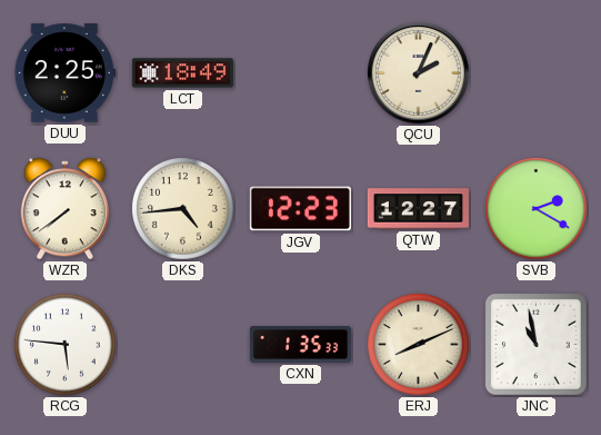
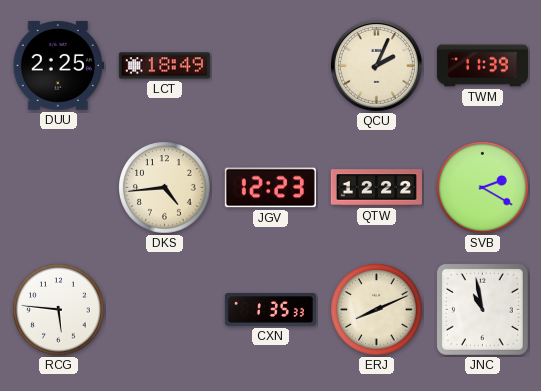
TWM: none -> 11:39 (482, 66)
WZR: 7:39 -> none (64, 209)
QTW: 12:27 -> 12:22 (376, 188)
